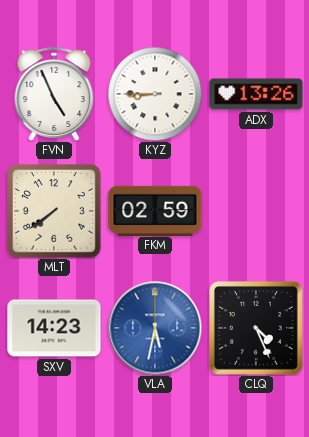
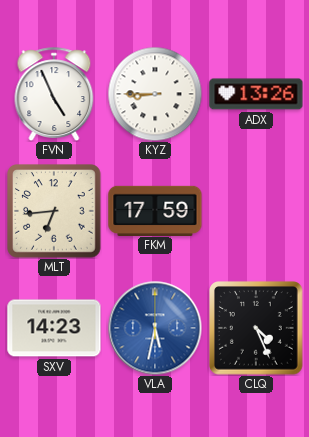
MLT: 7:39 -> 6:44 (55, 212)
FKM: 02:59 -> 17:59 (155, 210)
